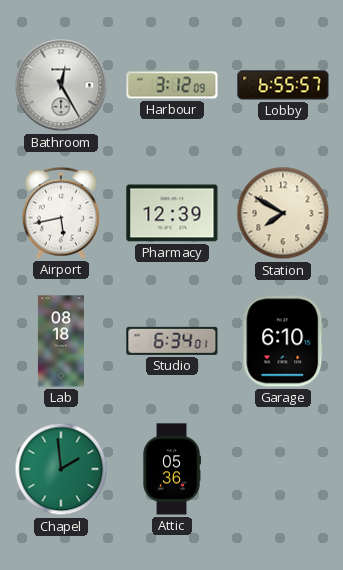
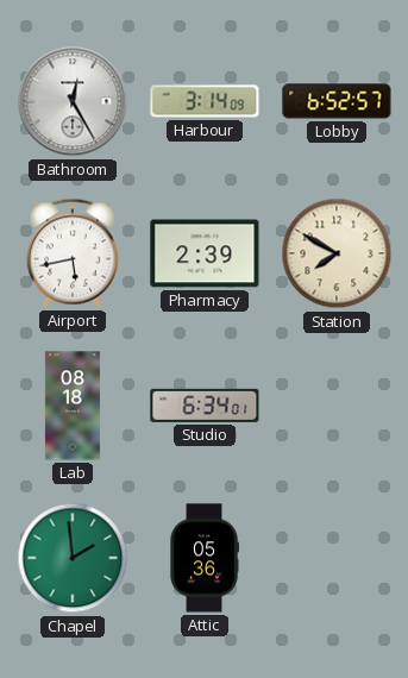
Harbour: 3:12 -> 3:14 (205, 101)
Lobby: 6:55 -> 6:52 (337, 101)
Pharmacy: 12:39 -> 2:39 (205, 253)
Garage: 6:10 -> none (283, 341)
